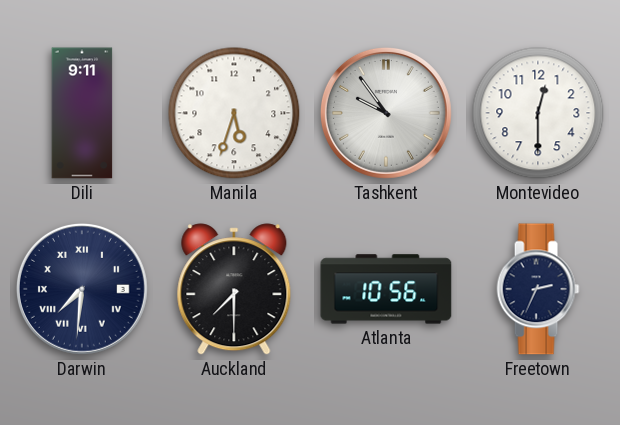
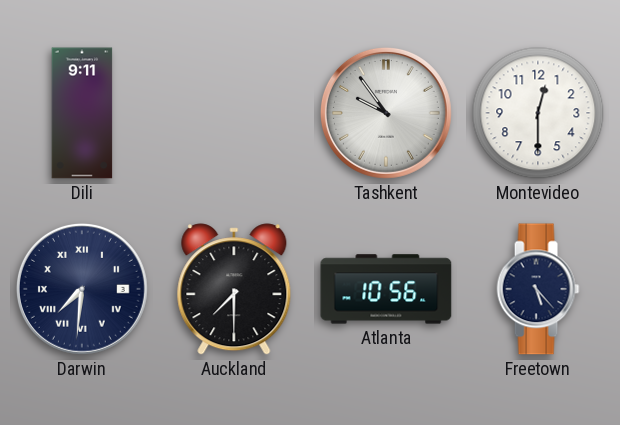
Manila: 5:33 -> none (234, 113)
Freetown: 2:34 -> 5:23 (538, 289)
